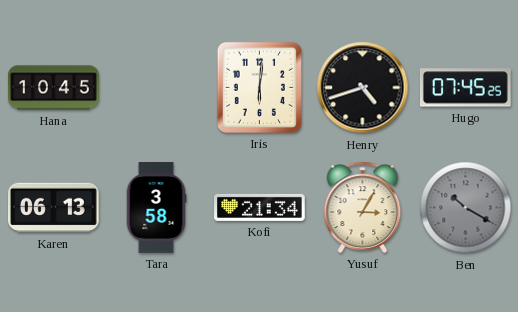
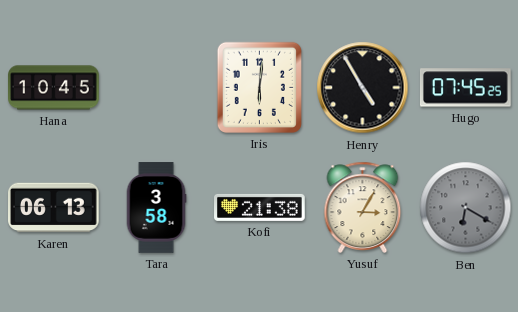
Henry: 4:42 -> 4:55 (363, 88)
Kofi: 21:34 -> 21:38 (260, 207)
Ben: 10:20 -> 6:20 (466, 208)
